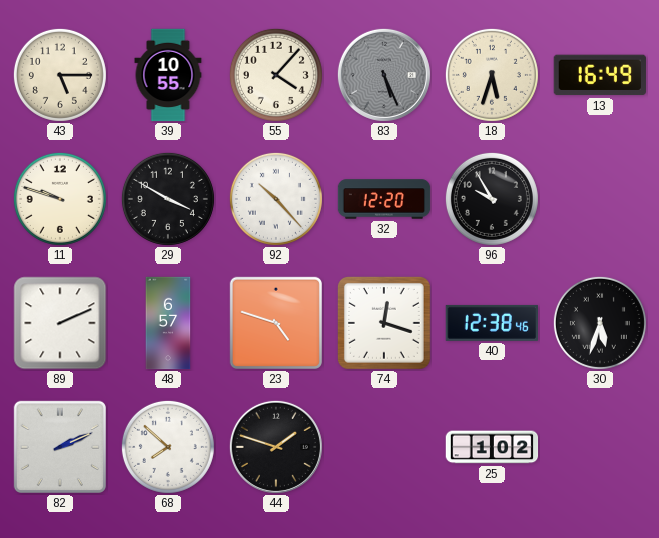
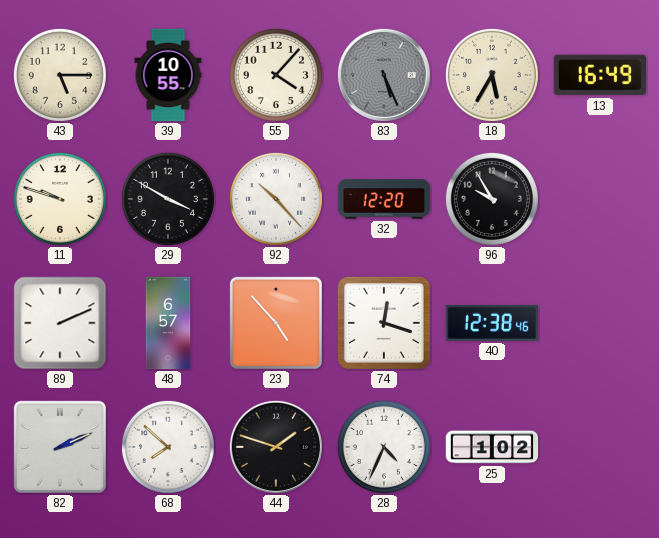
18: 5:33 -> 5:35 (492, 75)
23: 4:48 -> 4:53 (275, 322)
30: 5:33 -> none (600, 323)
28: none -> 4:34 (384, 447)
